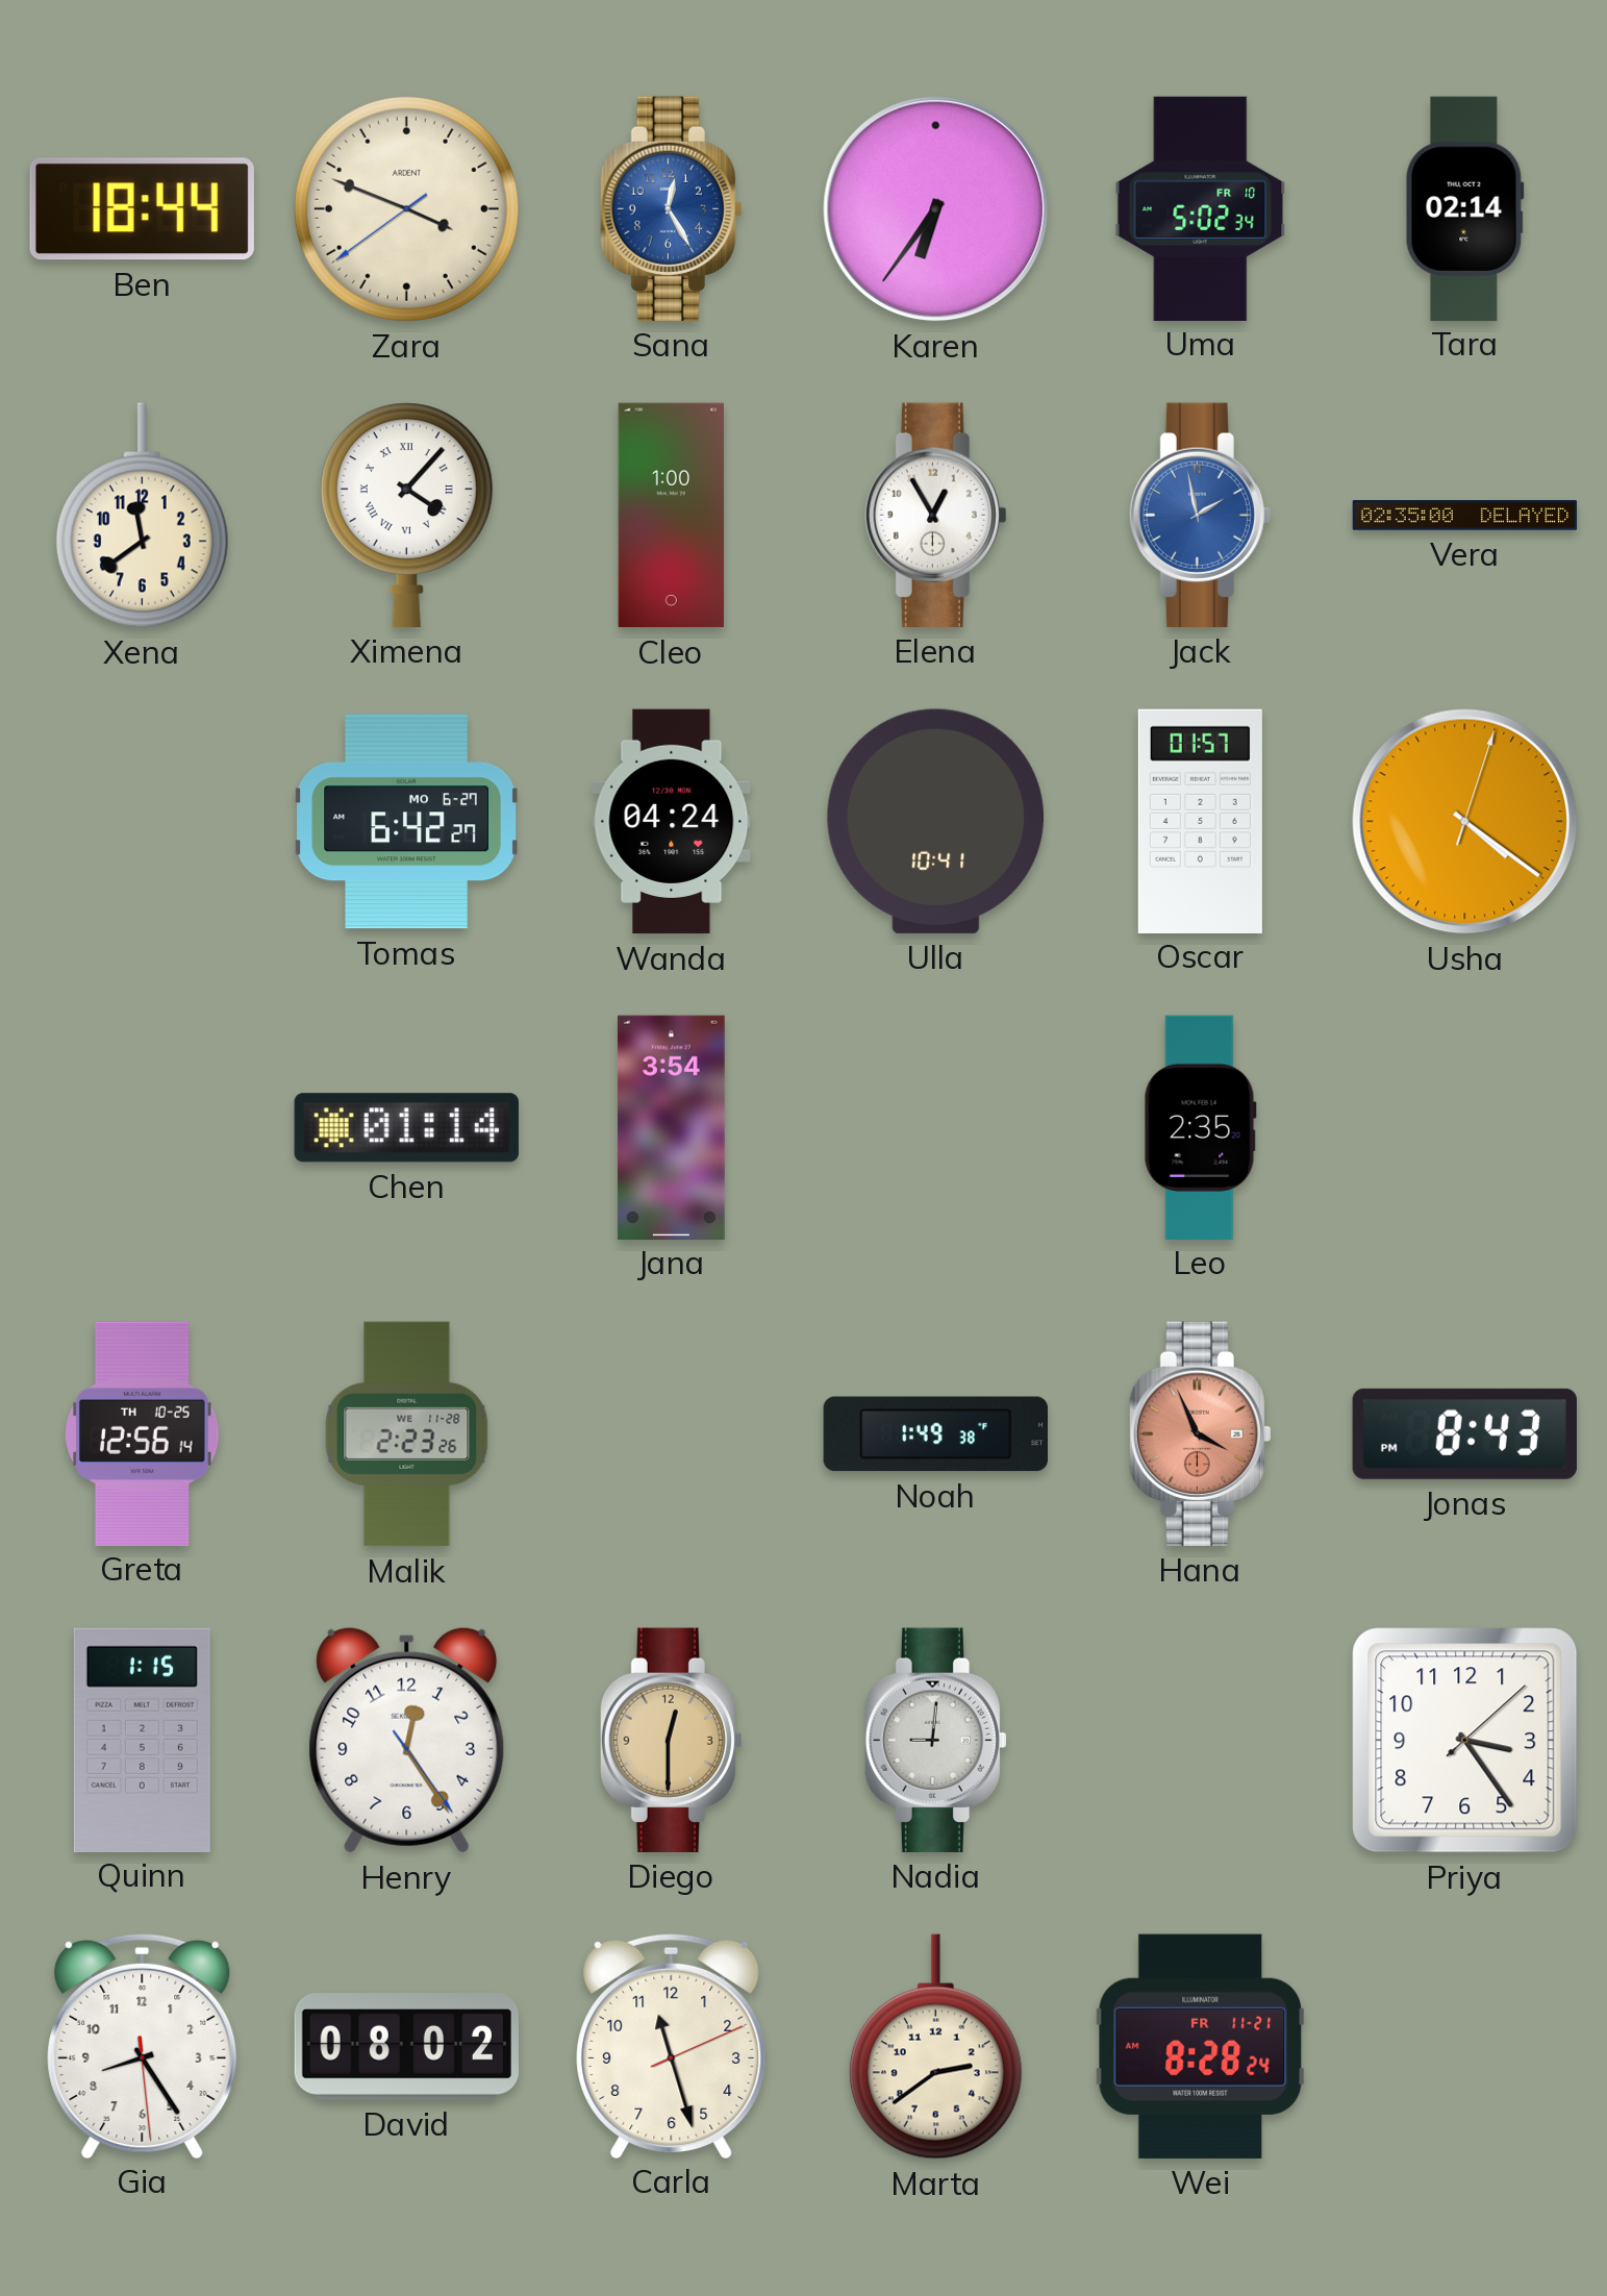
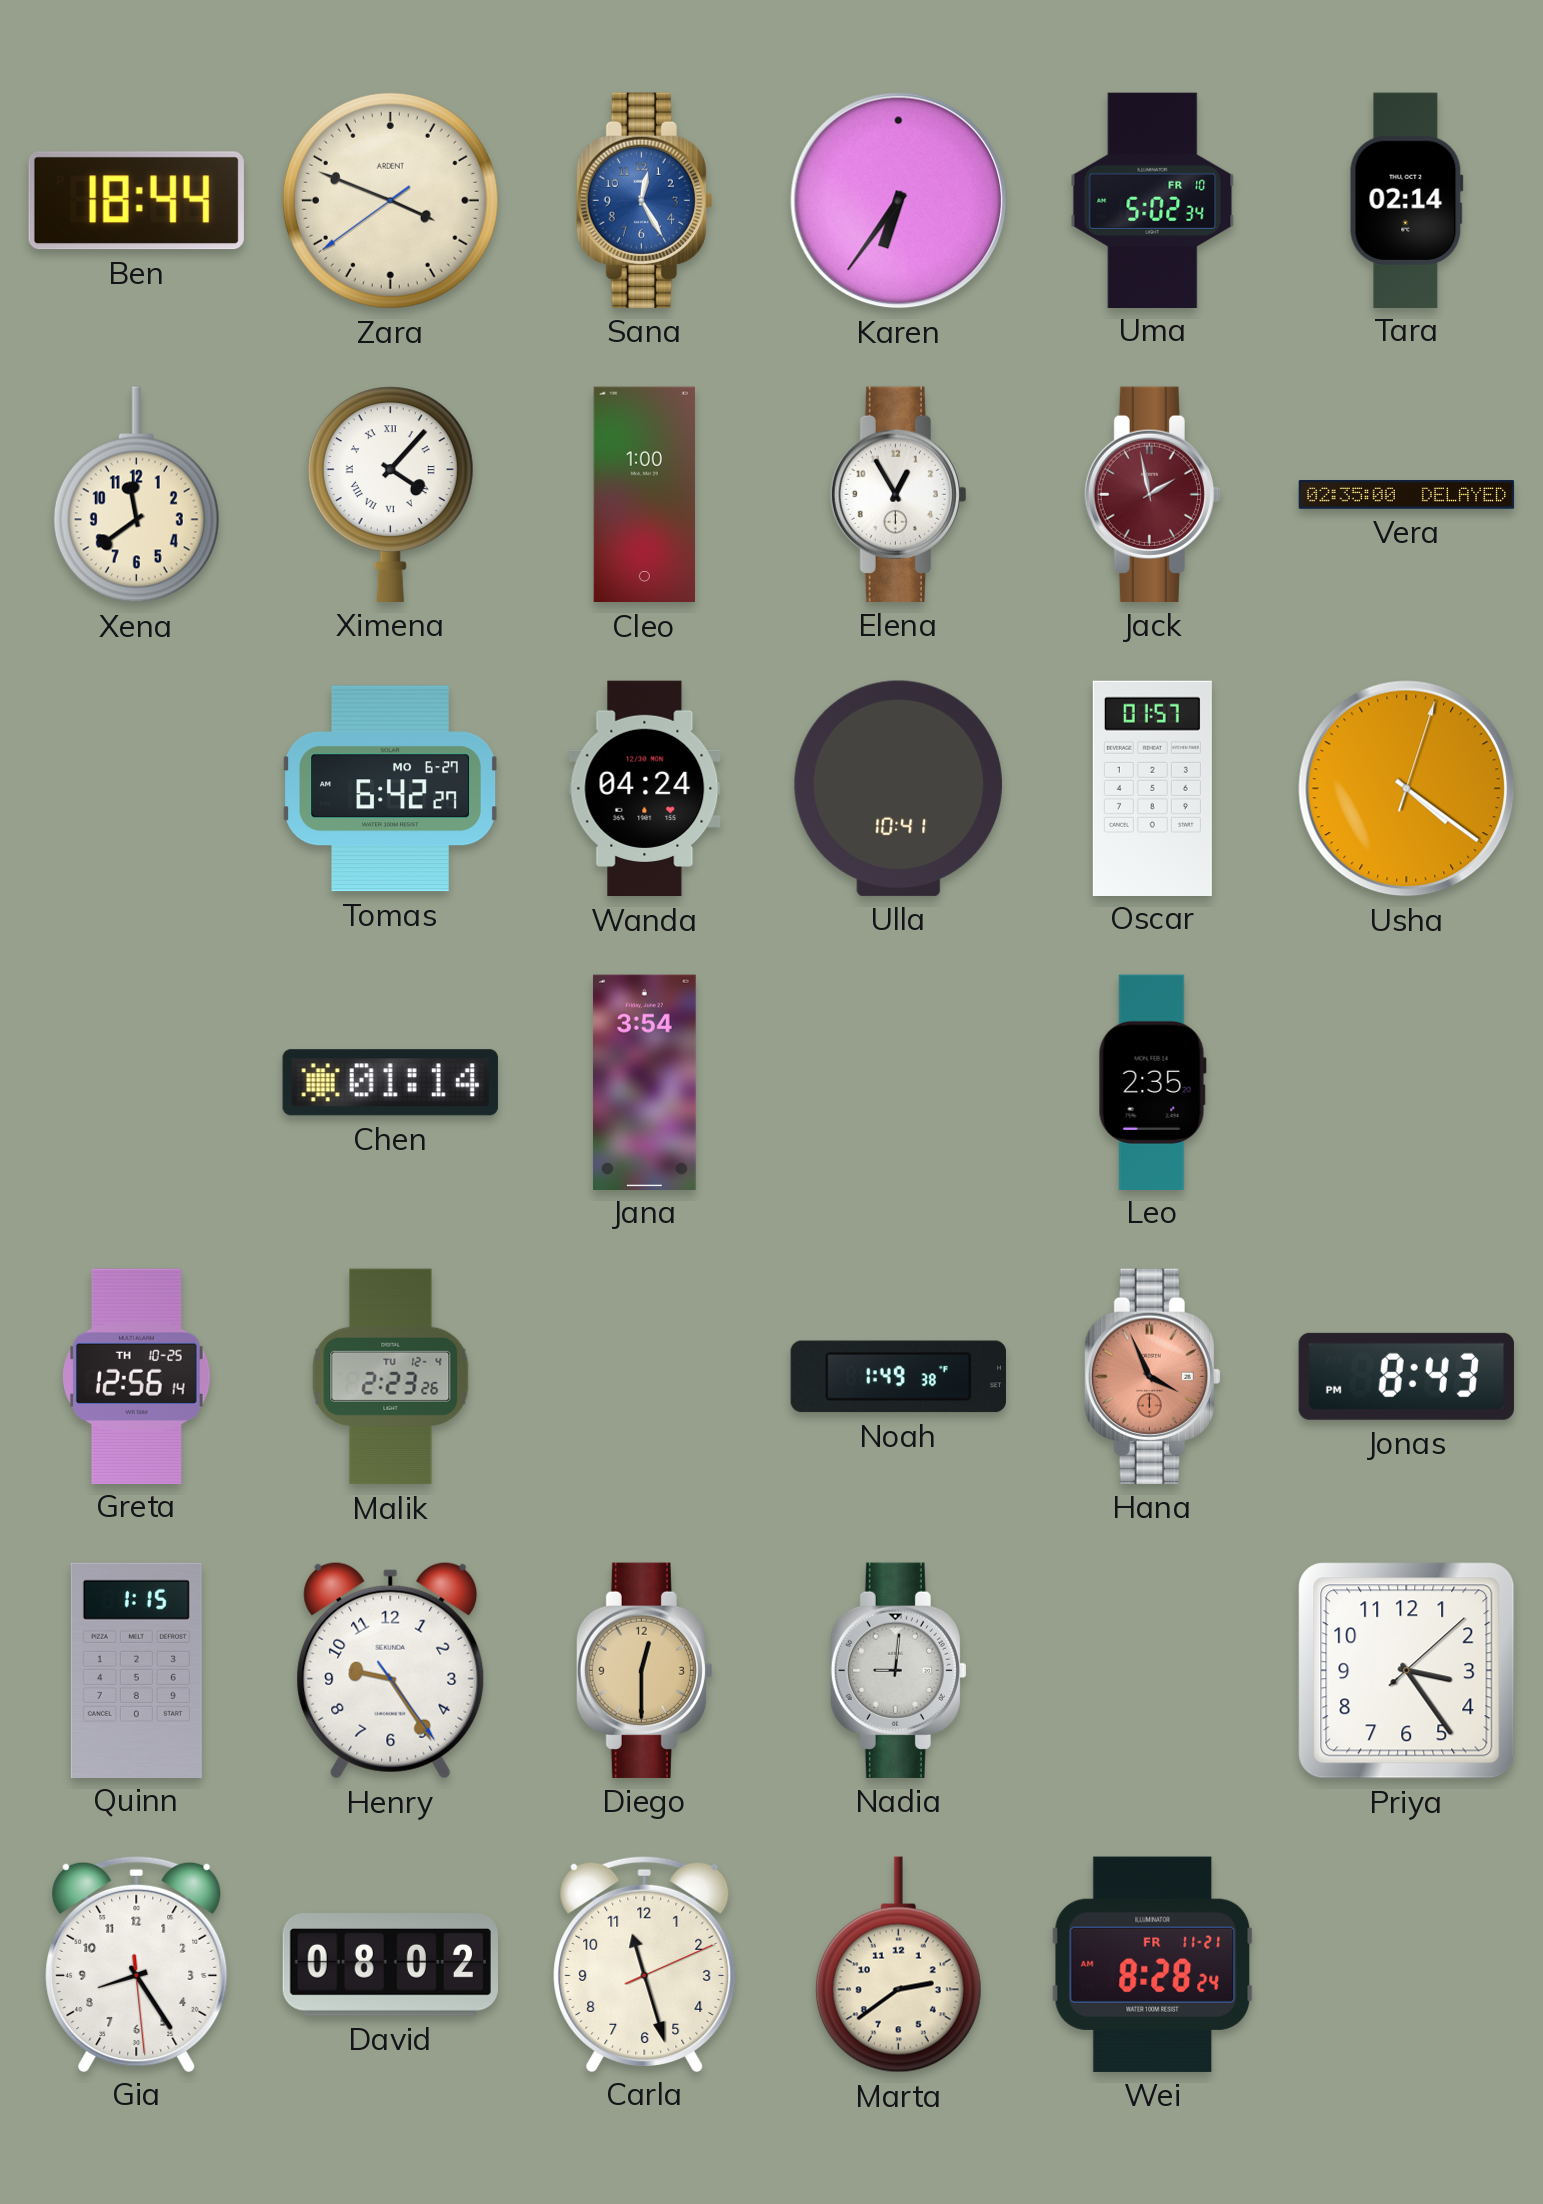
Jack dial: blue -> burgundy (1152, 494)
Malik date: WE 11-28 -> TU 12-4 (391, 1377)
Henry: 12:24 -> 9:24 (391, 1670)
